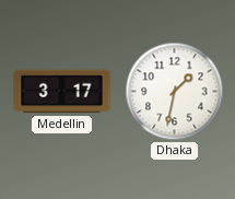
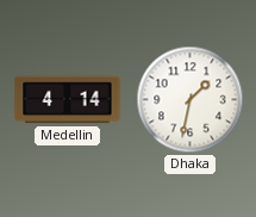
Medellin: 3:17 -> 4:14 (68, 100)
